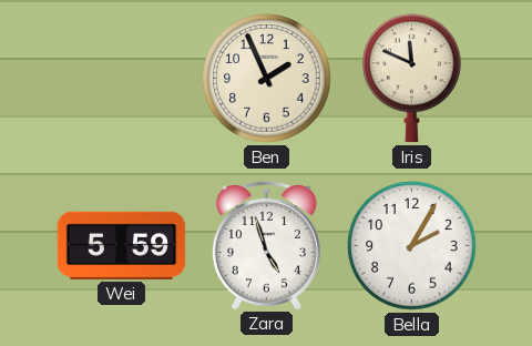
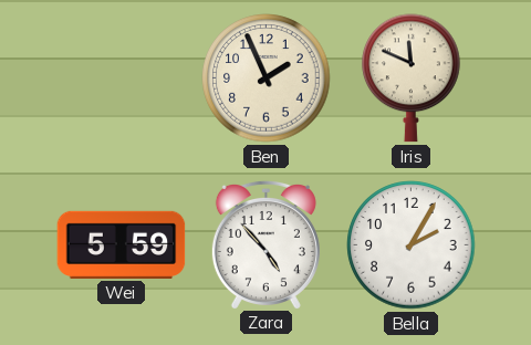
Zara: 4:57 -> 4:53 (265, 244)
